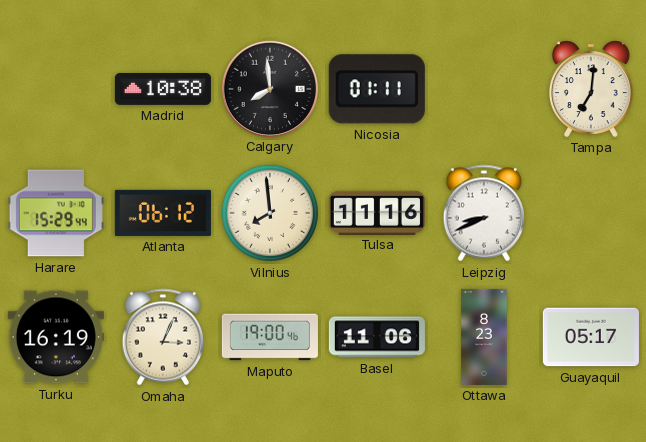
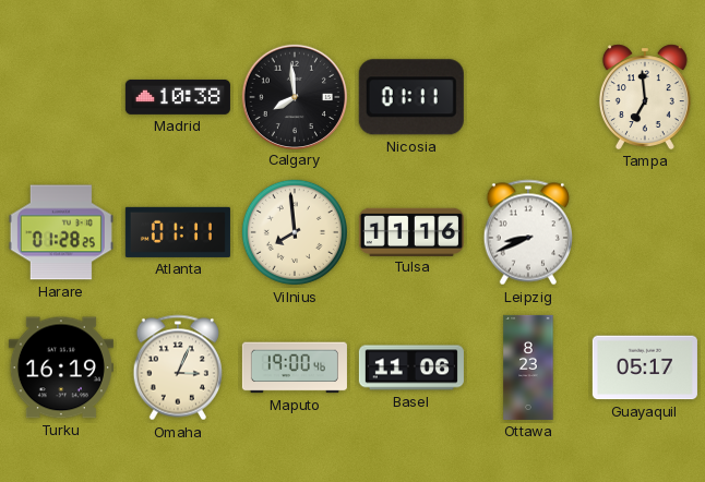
Tampa: 7:01 -> 6:59 (645, 97)
Harare: 15:29 -> 01:28 (61, 232)
Atlanta: 06:12 -> 01:11 (178, 232)
